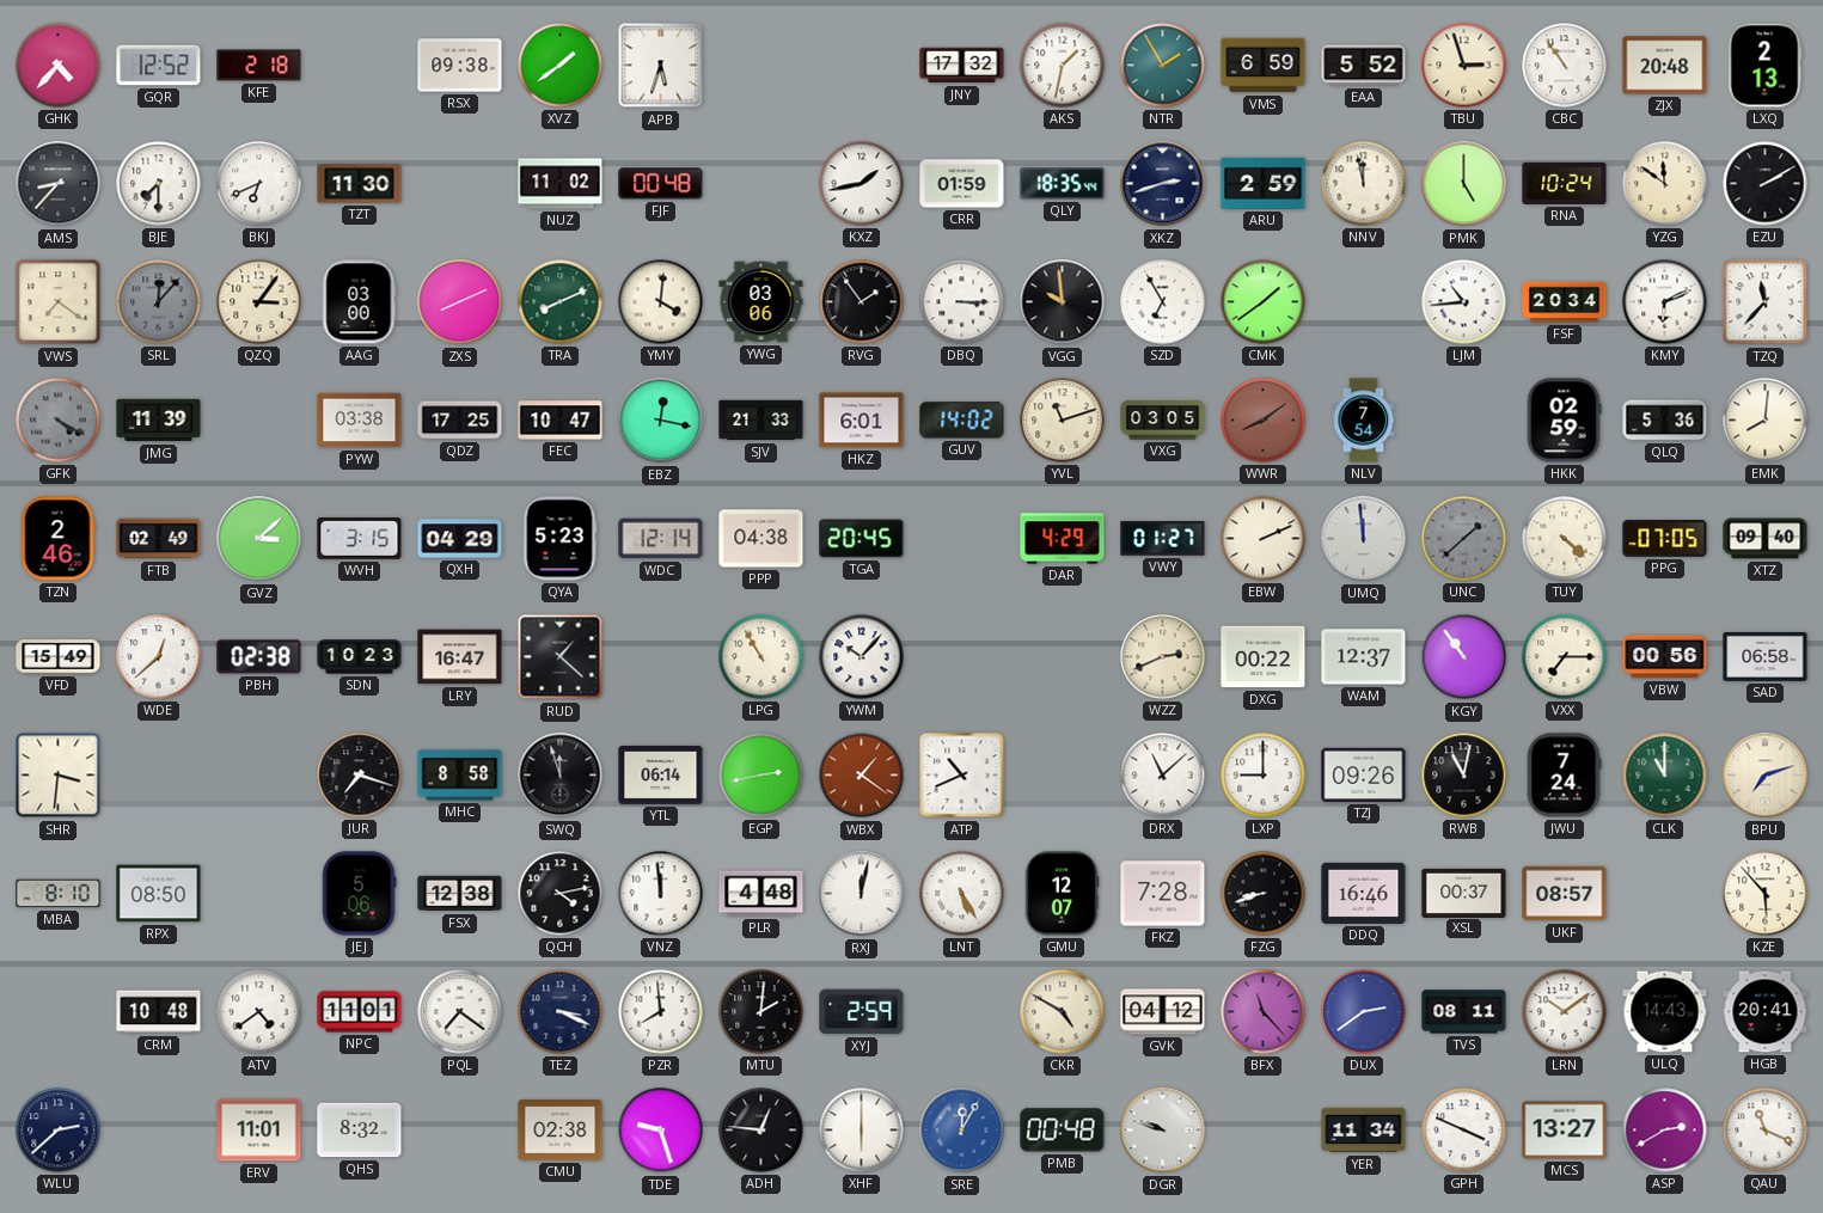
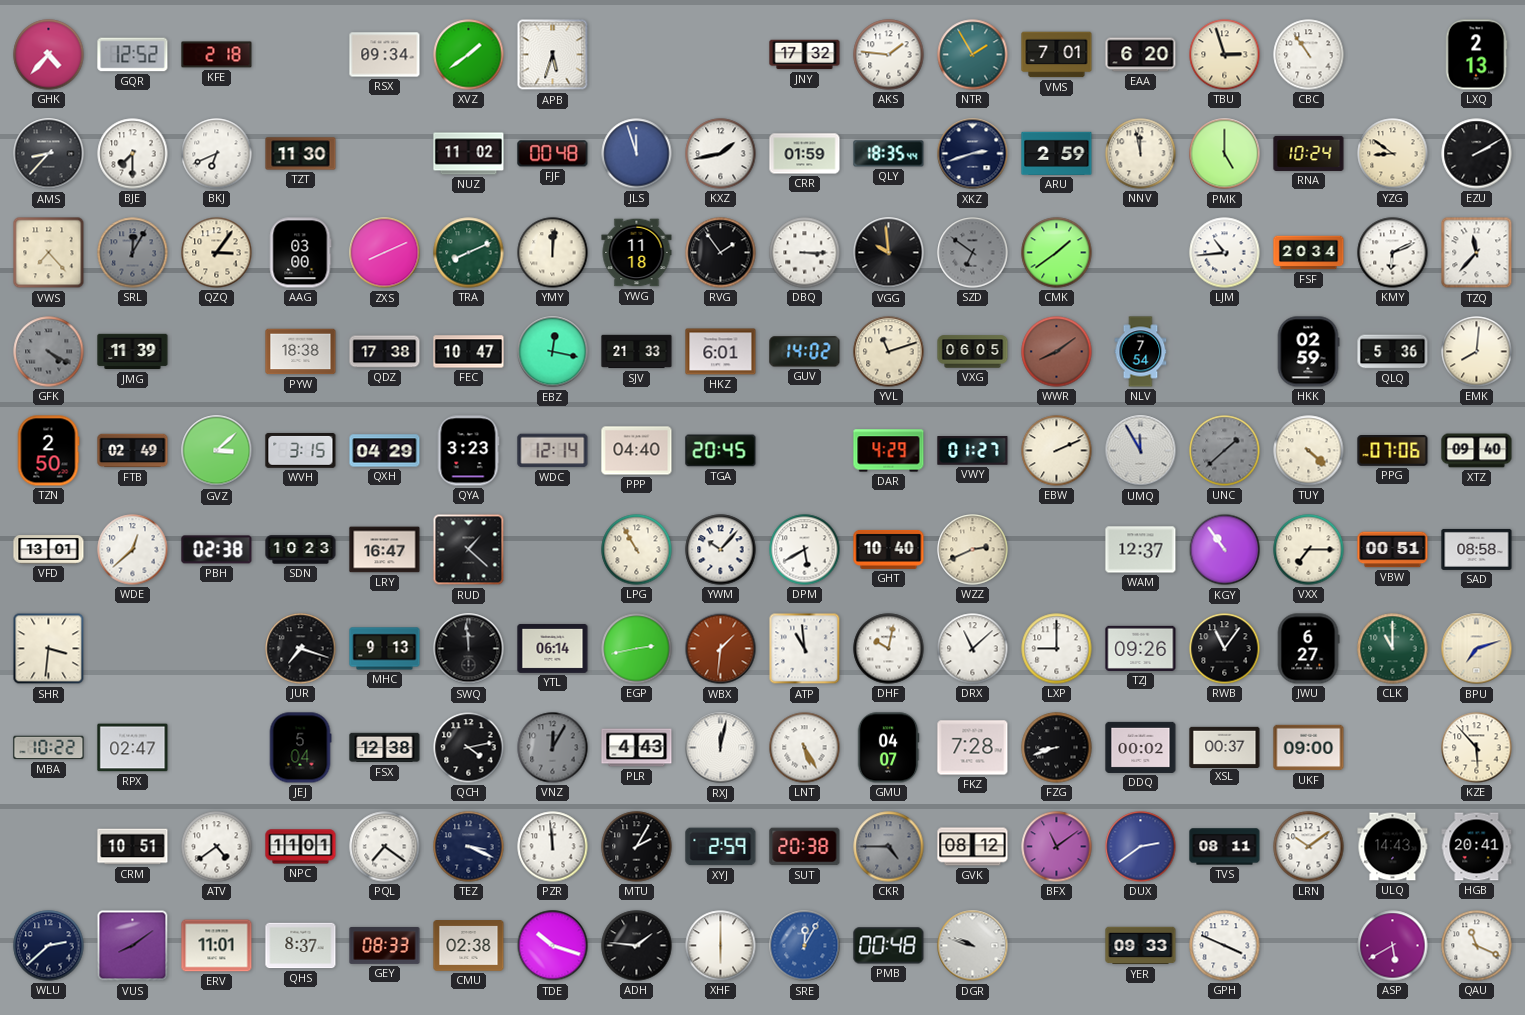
RSX: 09:38 -> 09:34 (385, 55)
AKS: 1:32 -> 1:46 (889, 55)
VMS: 6:59 -> 7:01 (1057, 55)
EAA: 5:52 -> 6:20 (1141, 55)
ZJX: 20:48 -> none (1665, 66)
JLS: none -> 11:57 (637, 154)
YZG: 11:51 -> 8:51 (1393, 154)
VWS: 7:21 -> 7:23 (49, 253)
SRL: 12:07 -> 12:05 (133, 253)
YMY: 4:01 -> 12:01 (553, 253)
YWG: 03:06 -> 11:18 (637, 253)
SZD: 6:55 -> 6:51 (973, 253)
SZD dial: white -> grey (973, 253)
PYW: 03:38 -> 18:38 (301, 352)
QDZ: 17:25 -> 17:38 (385, 352)
VXG: 03:05 -> 06:05 (973, 352)
TZN: 2:46 -> 2:50 (48, 451)
QYA: 5:23 -> 3:23 (468, 451)
PPP: 04:38 -> 04:40 (637, 451)
UMQ: 11:59 -> 11:55 (1141, 451)
PPG: 07:05 -> 07:06 (1393, 451)
VFD: 15:49 -> 13:01 (49, 550)
DPM: none -> 5:40 (805, 550)
GHT: none -> 10:40 (889, 549)
DXG: 00:22 -> none (1264, 657)
VBW: 00:56 -> 00:51 (1393, 550)
SAD: 06:58 -> 08:58 (1477, 549)
MHC: 8:58 -> 9:13 (385, 649)
SWQ: 11:57 -> 11:59 (469, 649)
WBX: 1:21 -> 1:31 (721, 649)
ATP: 10:41 -> 10:59 (805, 649)
DHF: none -> 10:02 (889, 649)
RWB: 11:02 -> 11:06 (1225, 649)
JWU: 7:24 -> 6:27 (1308, 649)
MBA: 8:10 -> 10:22 (49, 748)
RPX: 08:50 -> 02:47 (133, 748)
JEJ: 5:06 -> 5:04 (300, 748)
VNZ: 11:59 -> 12:05 (553, 748)
VNZ dial: white -> grey (553, 748)
PLR: 4:48 -> 4:43 (637, 748)
GMU: 12:07 -> 04:07 (888, 748)
DDQ: 16:46 -> 00:02 (1141, 747)
UKF: 08:57 -> 09:00 (1309, 748)
CRM: 10:48 -> 10:51 (133, 847)
PZR: 7:59 -> 11:59 (553, 847)
MTU: 2:01 -> 2:05 (637, 847)
SUT: none -> 20:38 (805, 847)
CKR: 4:50 -> 4:45 (889, 847)
CKR dial: cream -> grey (889, 847)
GVK: 04:12 -> 08:12 (973, 847)
BFX: 11:23 -> 11:09 (1057, 847)
VUS: none -> 8:09 (133, 946)
QHS: 8:32 -> 8:37 (301, 946)
GEY: none -> 08:33 (385, 945)
TDE: 9:27 -> 10:18 (553, 946)
ADH: 12:46 -> 1:46 (637, 946)
YER: 11:34 -> 09:33 (1141, 946)
MCS: 13:27 -> none (1565, 1131)
ASP: 2:40 -> 5:40 (1393, 946)
